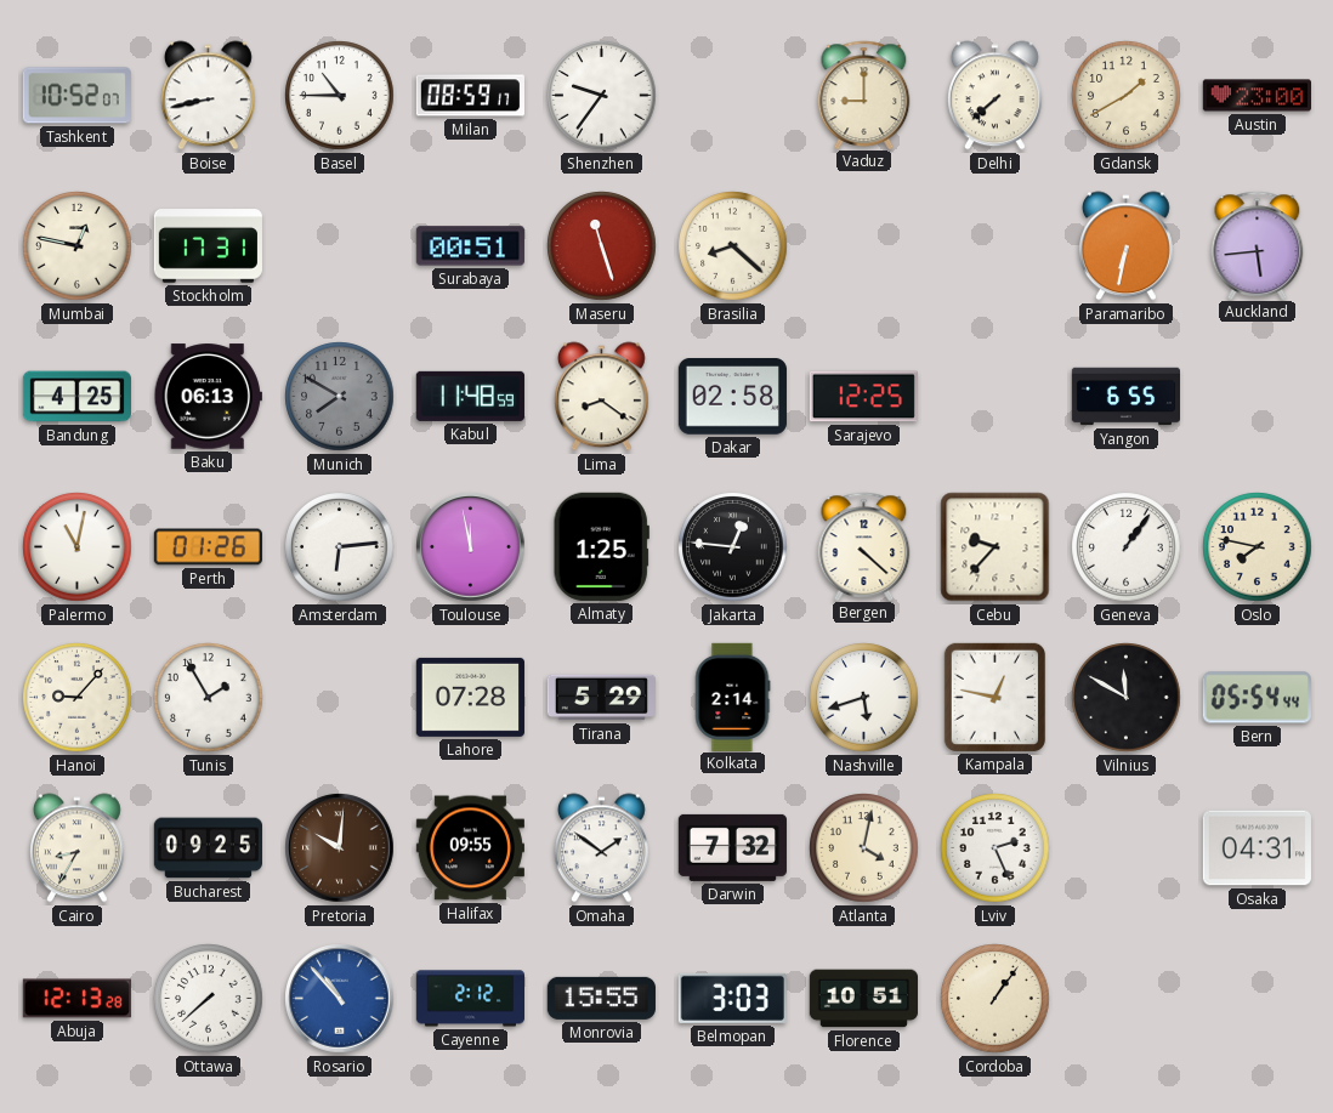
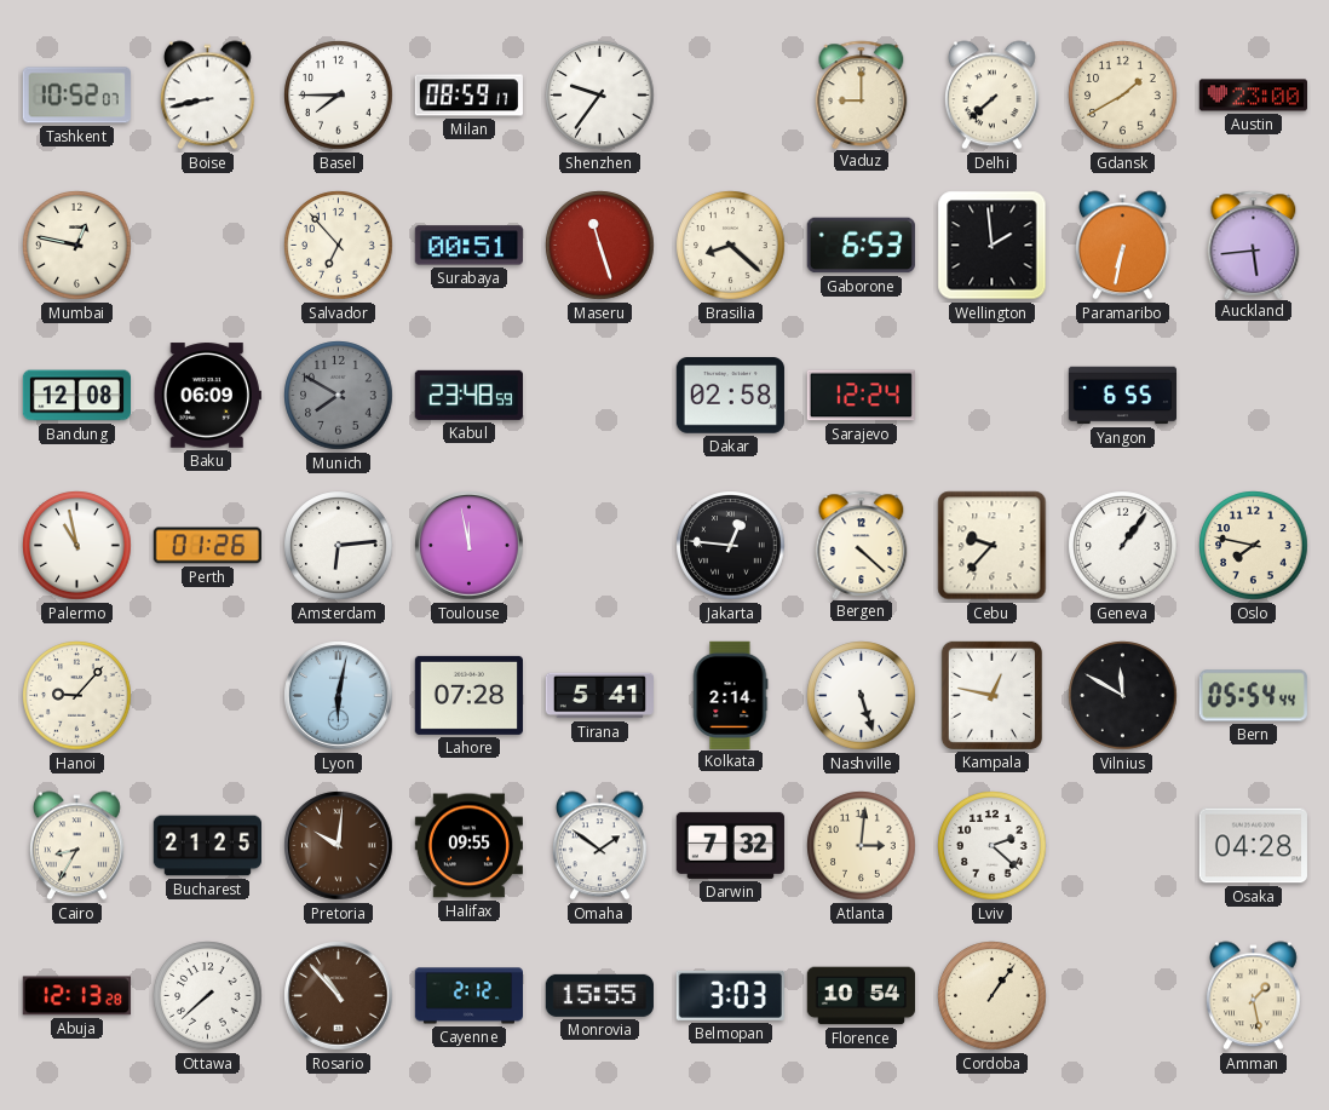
Basel: 10:45 -> 7:45 (339, 96)
Stockholm: 17:31 -> none (208, 246)
Salvador: none -> 6:53 (339, 246)
Gaborone: none -> 6:53 (861, 246)
Wellington: none -> 1:59 (993, 246)
Bandung: 4:25 -> 12:08 (76, 396)
Baku: 06:13 -> 06:09 (207, 396)
Kabul: 11:48 -> 23:48 (468, 395)
Lima: 8:21 -> none (601, 397)
Sarajevo: 12:25 -> 12:24 (861, 396)
Palermo: 11:02 -> 10:58 (77, 546)
Almaty: 1:25 -> none (601, 546)
Tunis: 1:55 -> none (209, 698)
Lyon: none -> 6:02 (339, 696)
Tirana: 5:29 -> 5:41 (599, 696)
Nashville: 5:42 -> 5:27 (862, 696)
Bucharest: 09:25 -> 21:25 (207, 846)
Atlanta: 4:02 -> 3:01 (862, 846)
Lviv: 2:26 -> 2:22 (993, 846)
Osaka: 04:31 -> 04:28 (1253, 846)
Rosario dial: blue -> brown (339, 996)
Florence: 10:51 -> 10:54 (861, 996)
Amman: none -> 1:28 (1253, 996)
